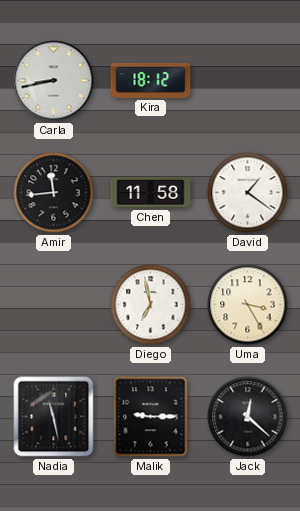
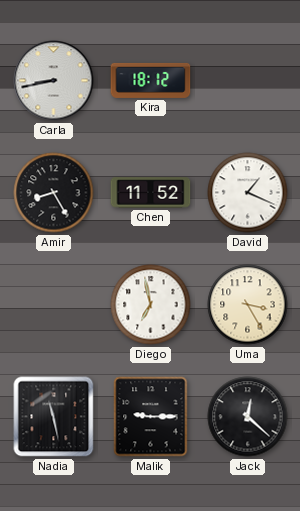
Amir: 11:44 -> 8:25 (54, 193)
Chen: 11:58 -> 11:52 (151, 193)
David: 1:21 -> 1:19 (248, 193)
